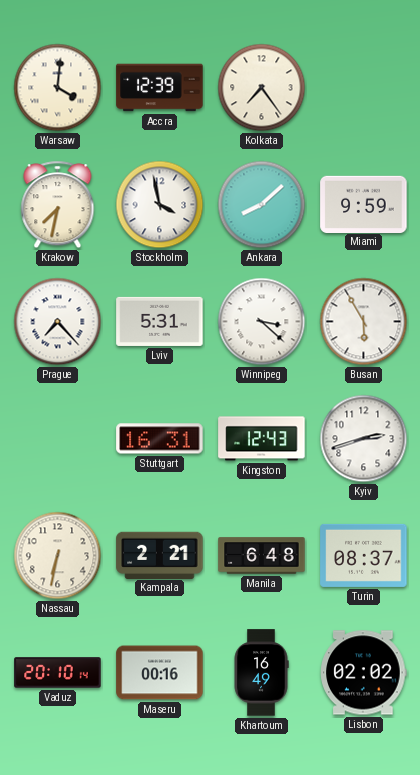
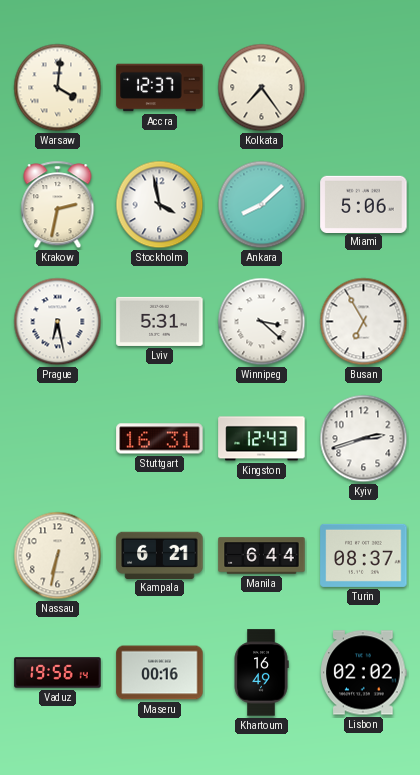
Accra: 12:39 -> 12:37 (160, 88)
Krakow: 7:32 -> 2:32 (58, 205)
Miami: 9:59 -> 5:06 (364, 204)
Prague: 7:23 -> 6:28 (58, 322)
Busan: 5:55 -> 6:55 (364, 322)
Kampala: 2:21 -> 6:21 (160, 555)
Manila: 6:48 -> 6:44 (262, 556)
Vaduz: 20:10 -> 19:56 (58, 673)
